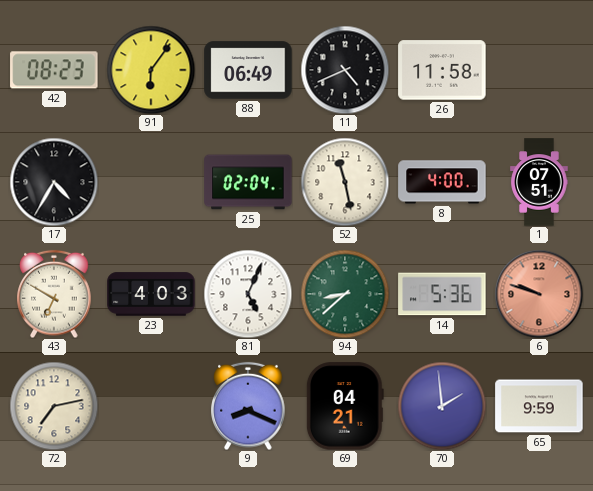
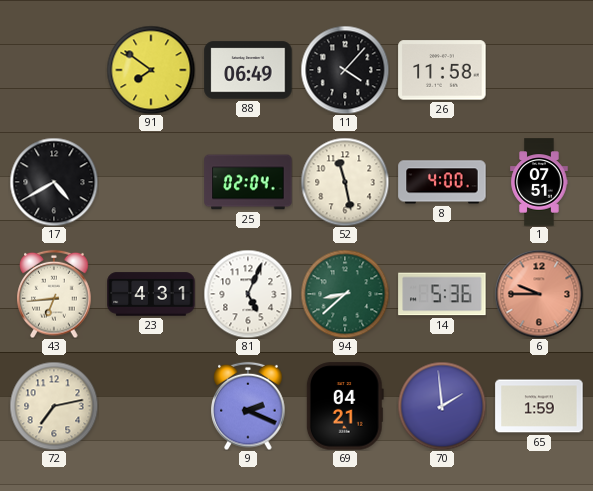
42: 08:23 -> none (54, 70)
91: 6:06 -> 7:51 (151, 70)
11: 4:41 -> 4:07 (345, 70)
17: 4:35 -> 4:40 (54, 182)
43: 6:50 -> 6:44 (54, 294)
23: 4:03 -> 4:31 (151, 294)
6: 9:48 -> 9:45 (539, 294)
9: 8:19 -> 2:19 (248, 406)
65: 9:59 -> 1:59 (539, 406)
